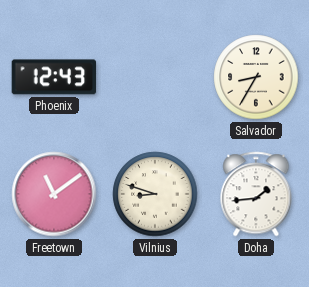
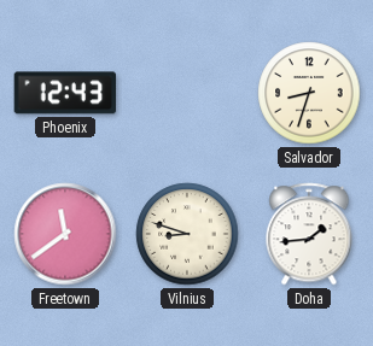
Salvador: 8:35 -> 8:33 (309, 93)
Freetown: 11:09 -> 11:39 (65, 234)
